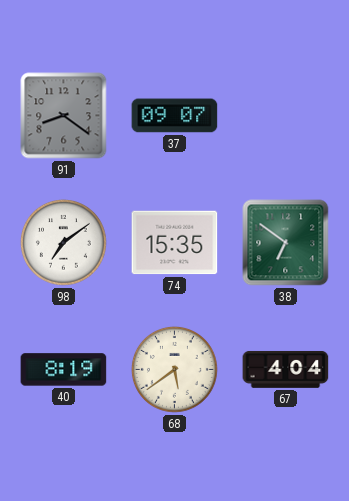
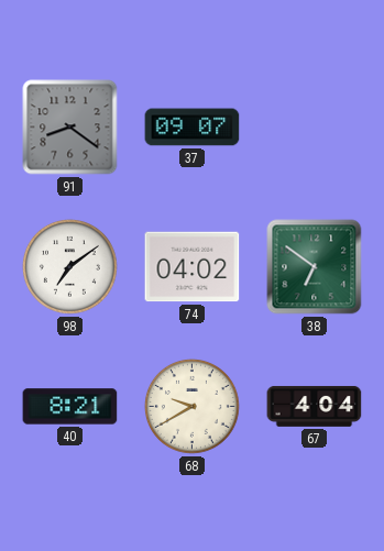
74: 15:35 -> 04:02 (193, 267)
40: 8:19 -> 8:21 (70, 407)
68: 5:39 -> 9:40 (191, 406)
